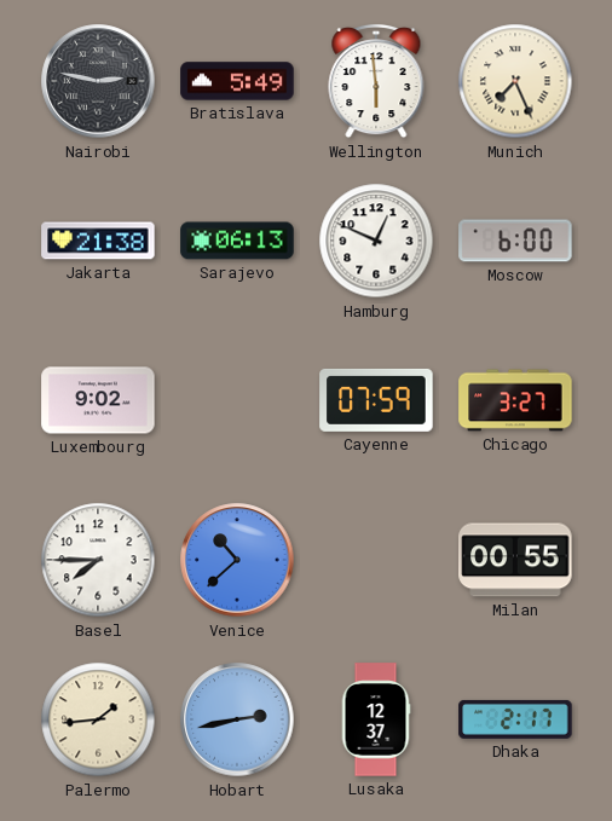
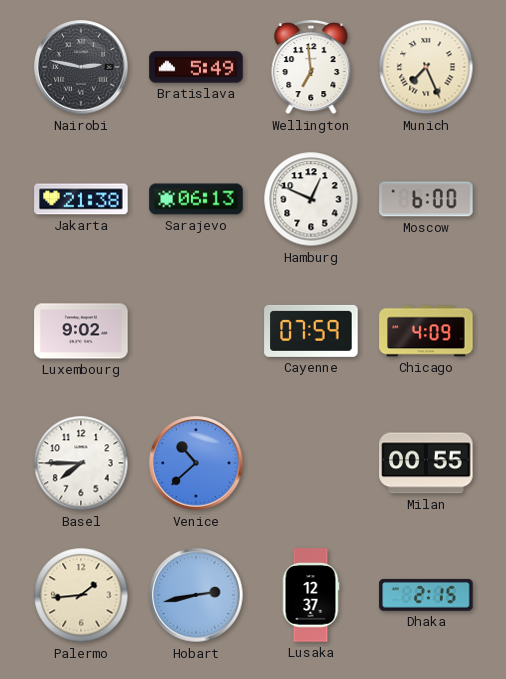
Wellington: 5:59 -> 6:59 (311, 67)
Chicago: 3:27 -> 4:09 (426, 331)
Dhaka: 2:17 -> 2:15 (426, 595)
